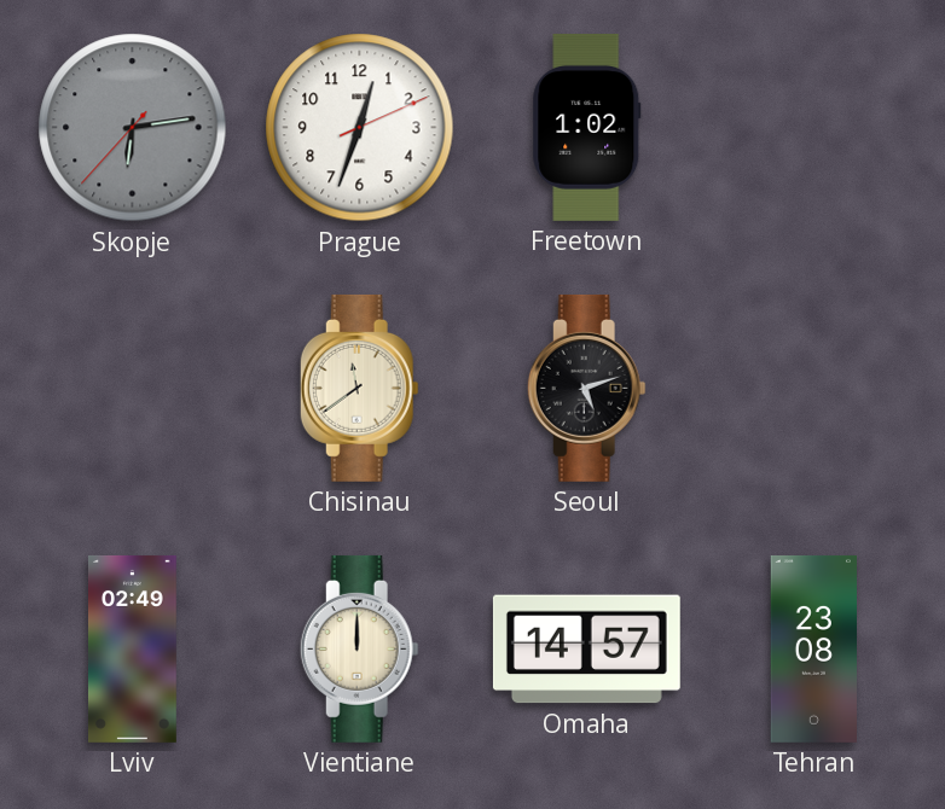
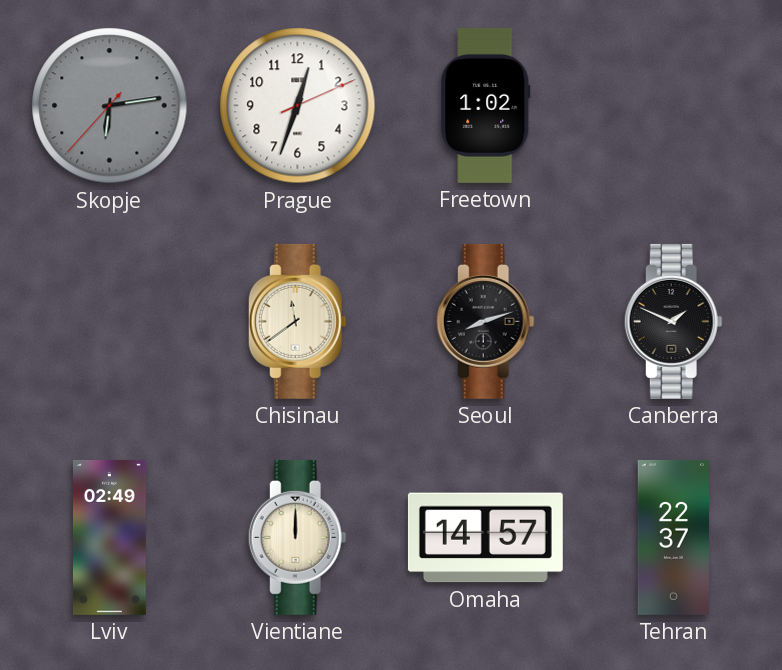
Seoul: 5:12 -> 8:12 (485, 321)
Canberra: none -> 1:49 (673, 321)
Tehran: 23:08 -> 22:37 (673, 537)
